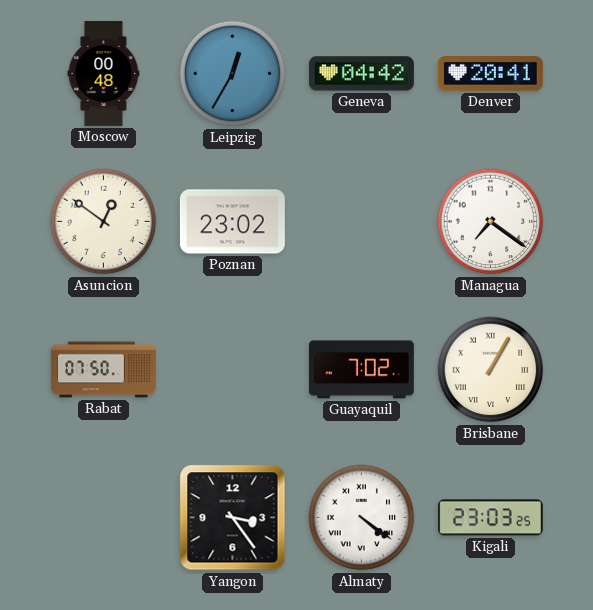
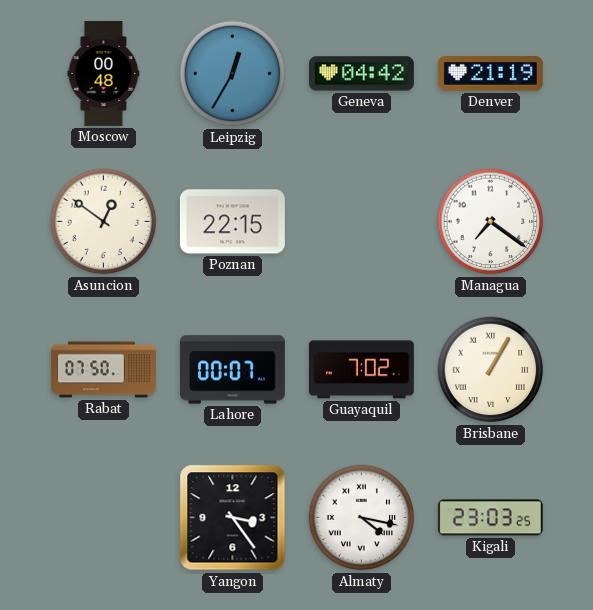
Denver: 20:41 -> 21:19 (490, 74)
Poznan: 23:02 -> 22:15 (232, 222)
Lahore: none -> 00:07 (232, 370)
Almaty: 4:21 -> 4:17 (362, 518)
